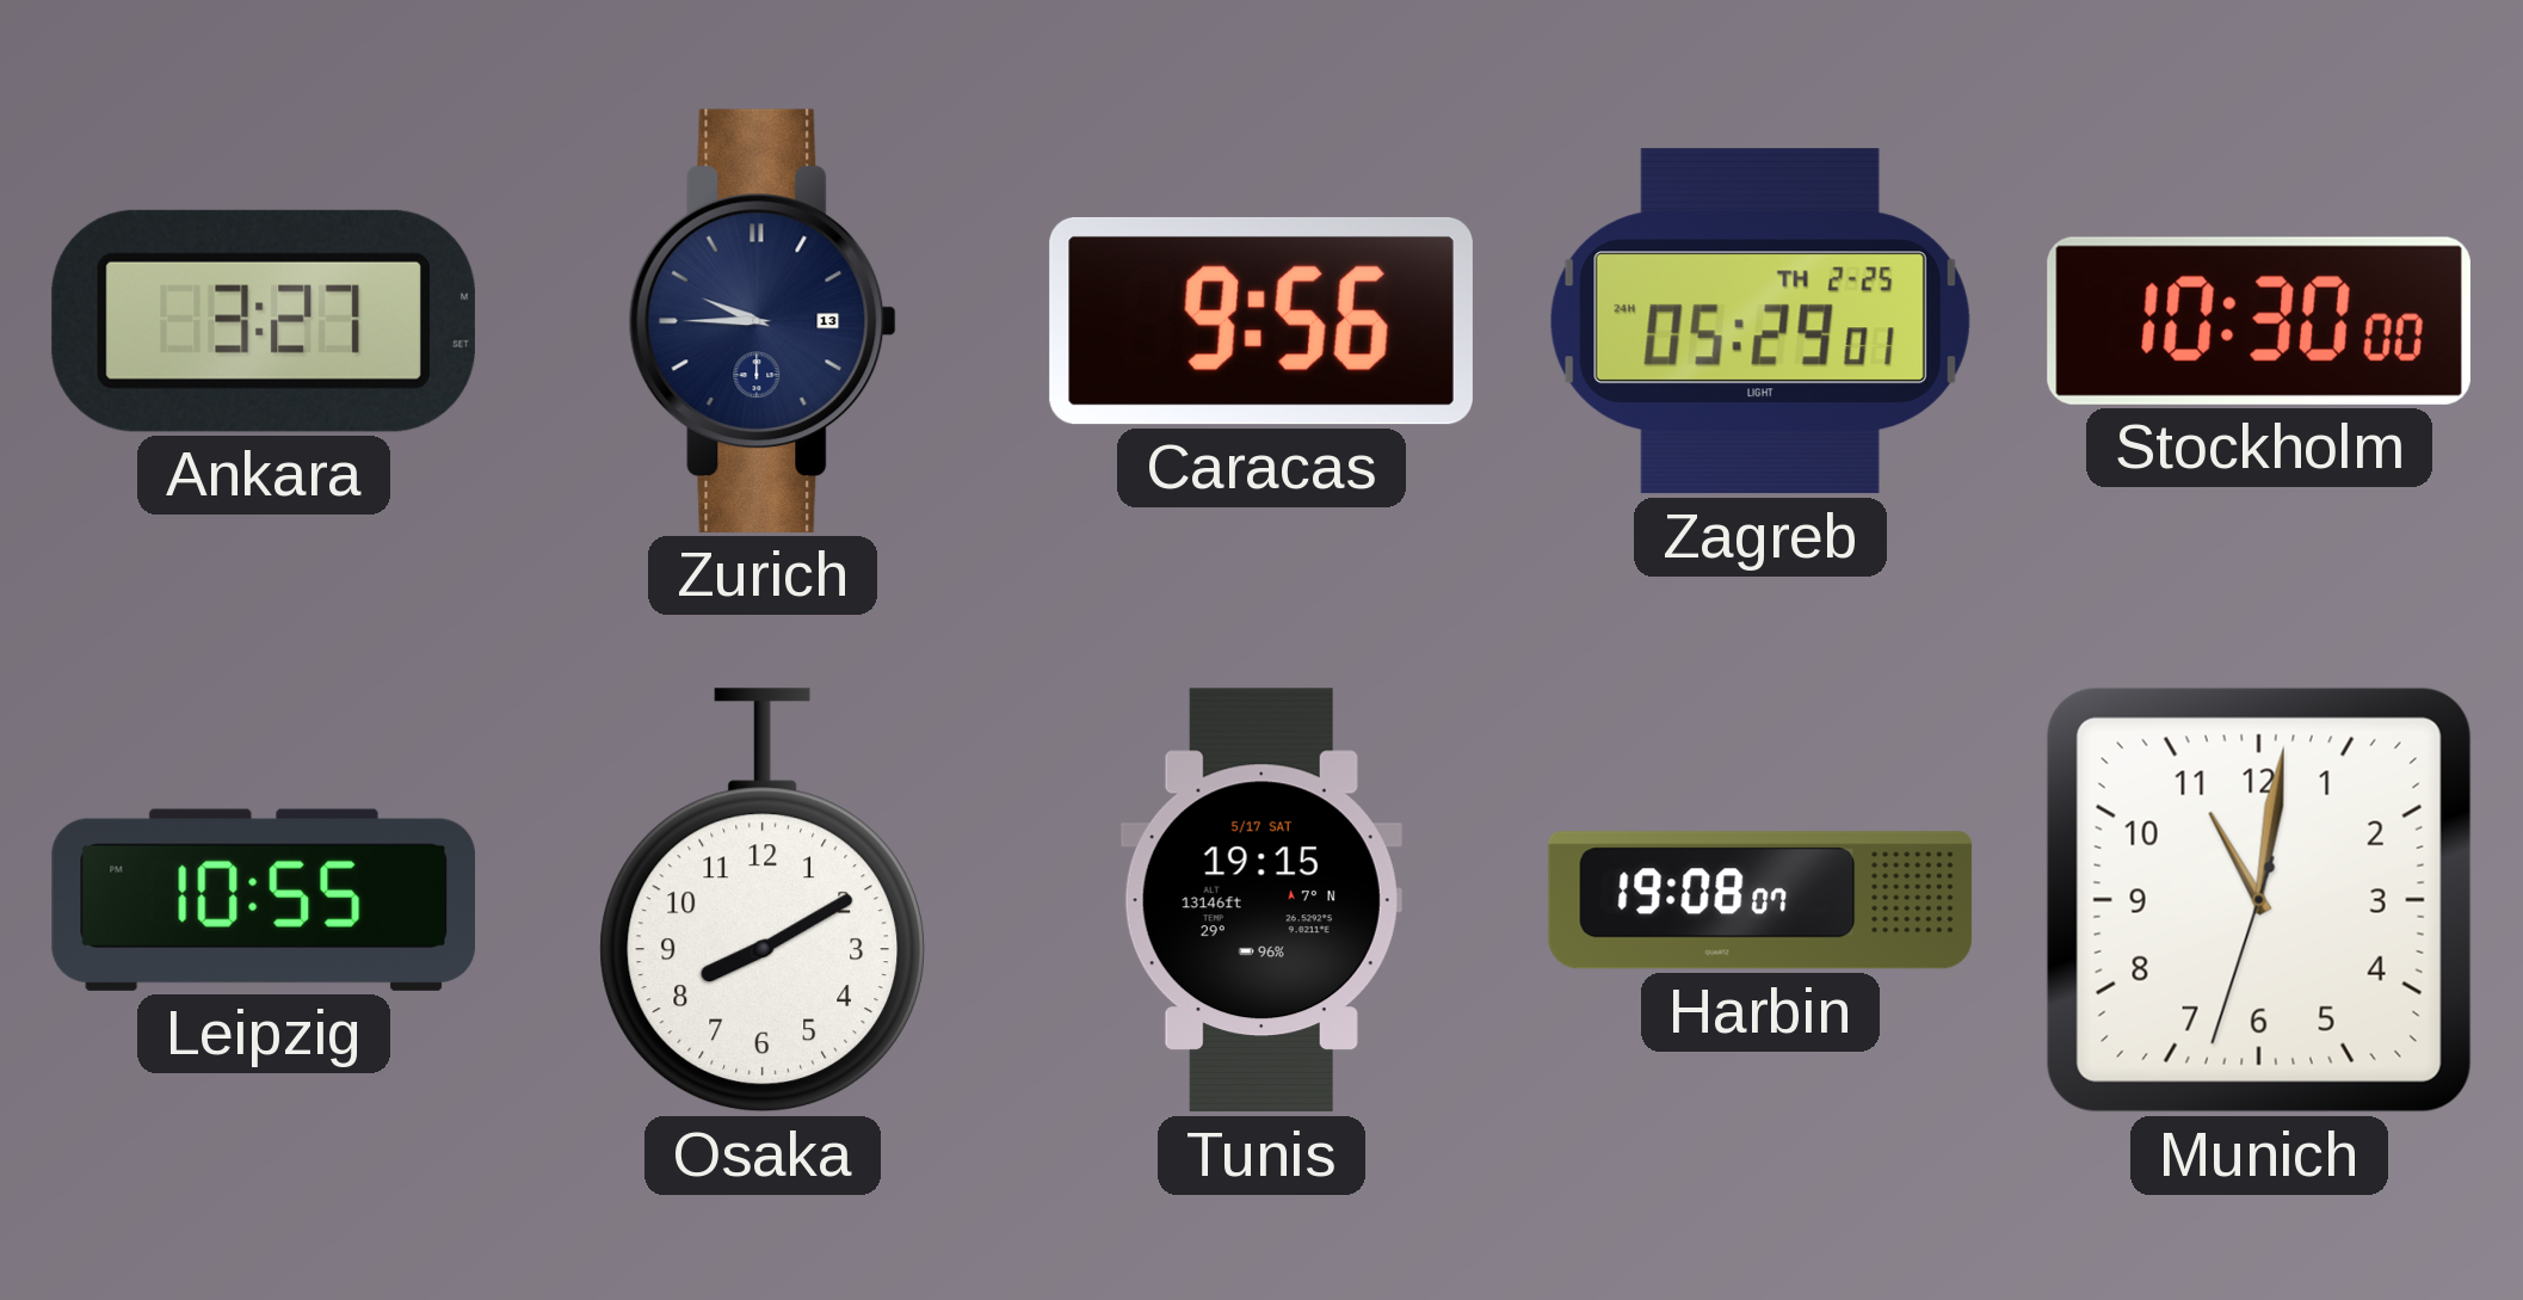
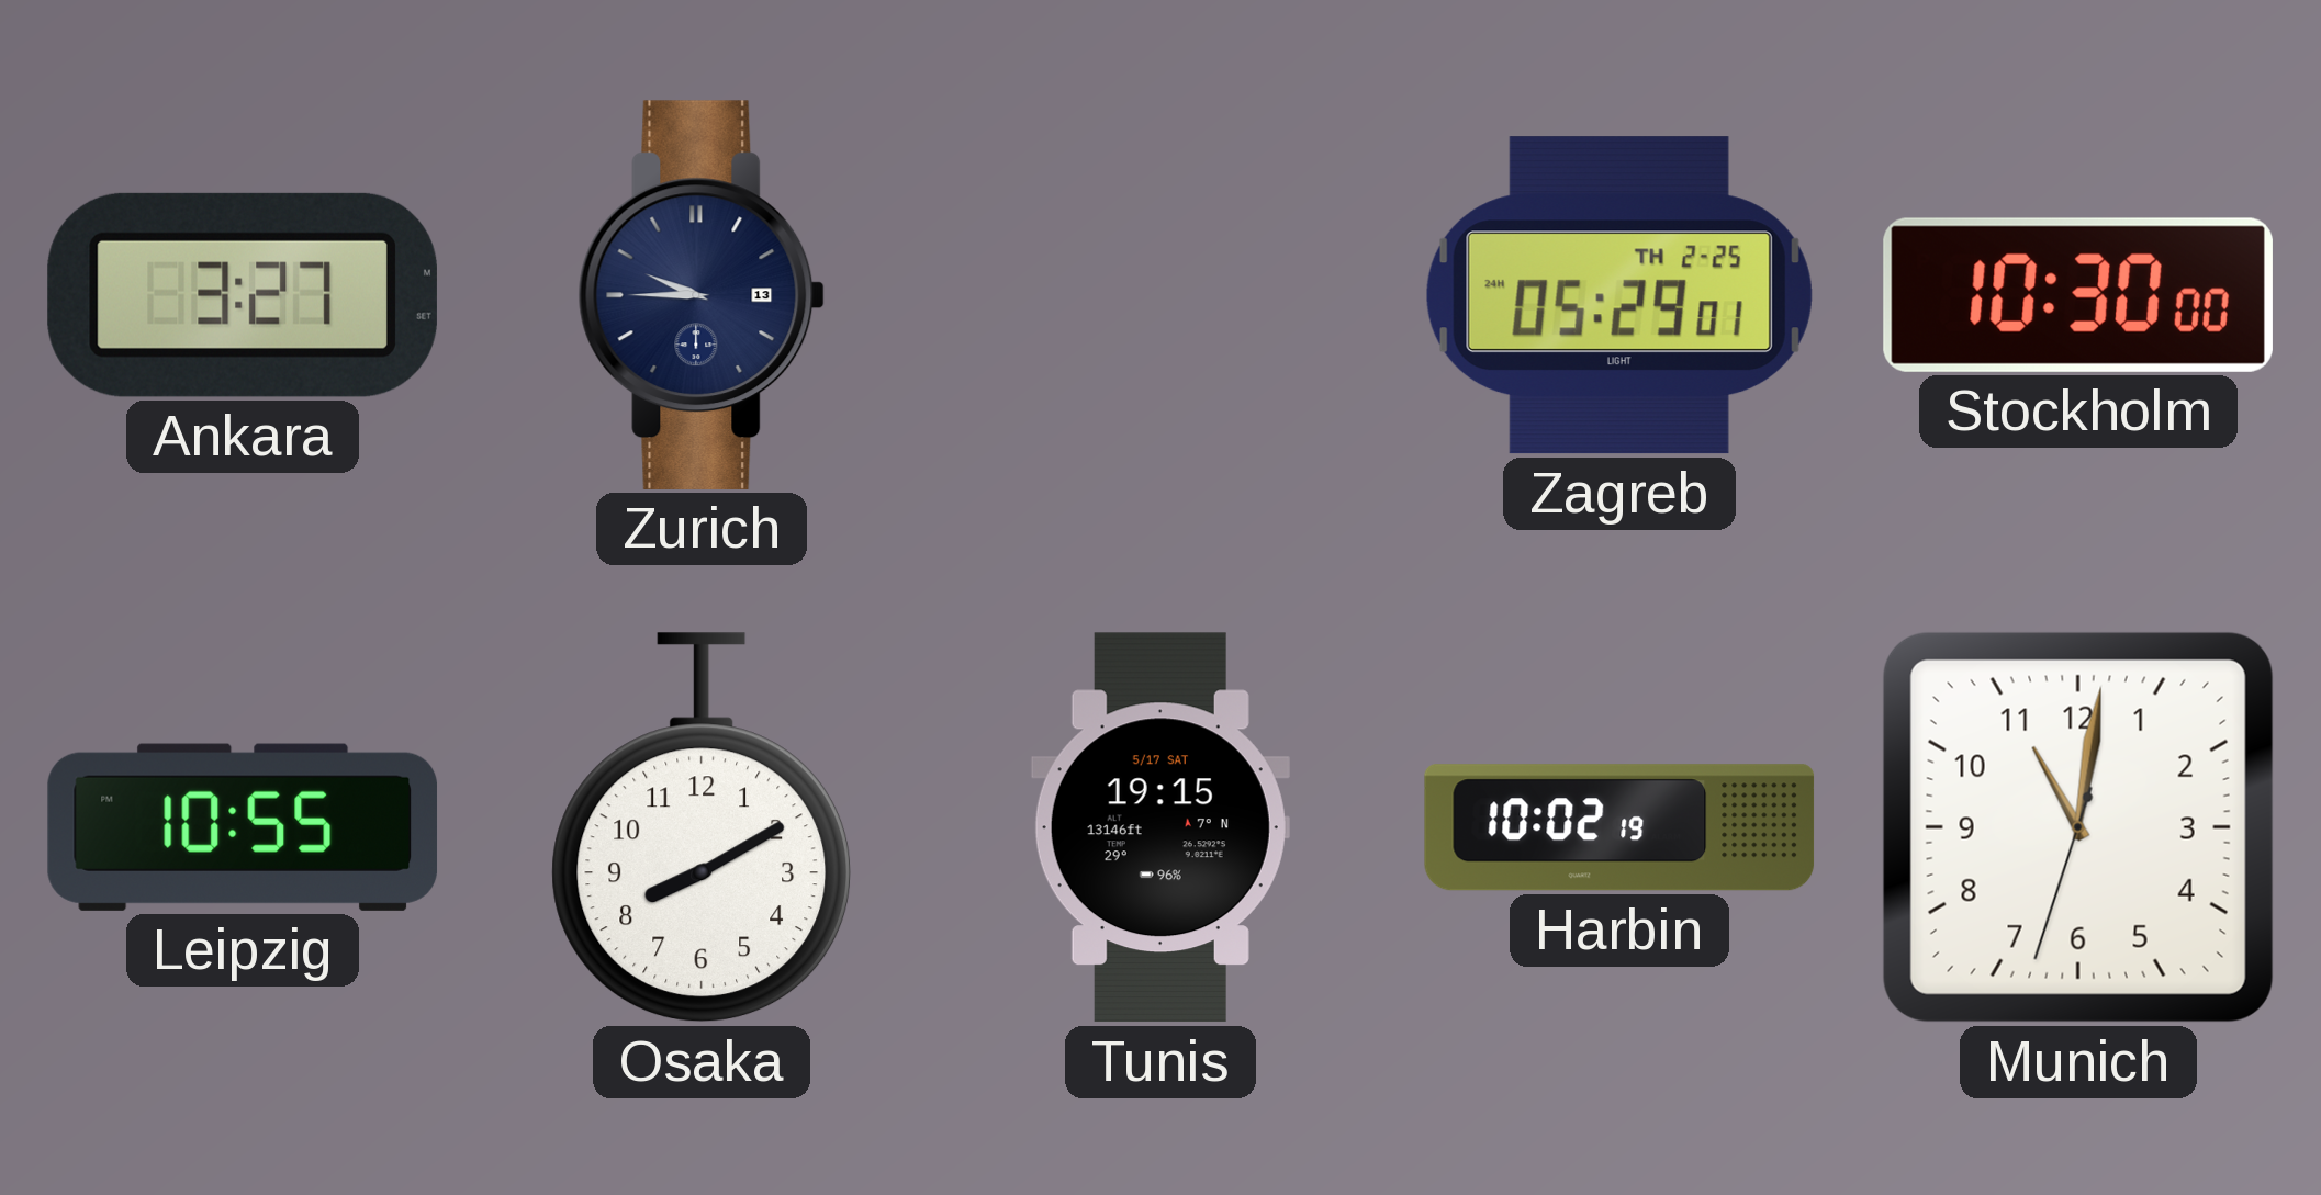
Caracas: 9:56 -> none (1261, 321)
Harbin: 19:08 -> 10:02 (1619, 827)
